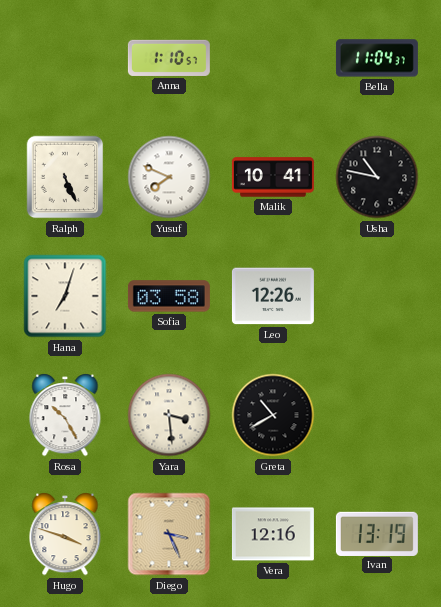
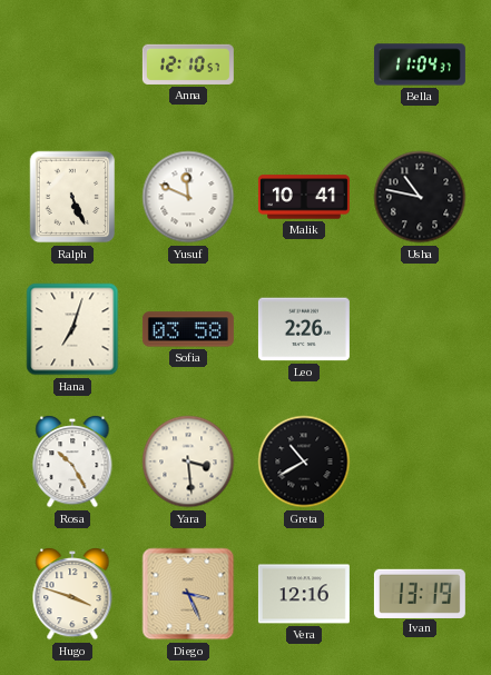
Anna: 1:10 -> 12:10 (188, 64)
Yusuf: 7:49 -> 11:49 (188, 197)
Leo: 12:26 -> 2:26 (304, 329)
